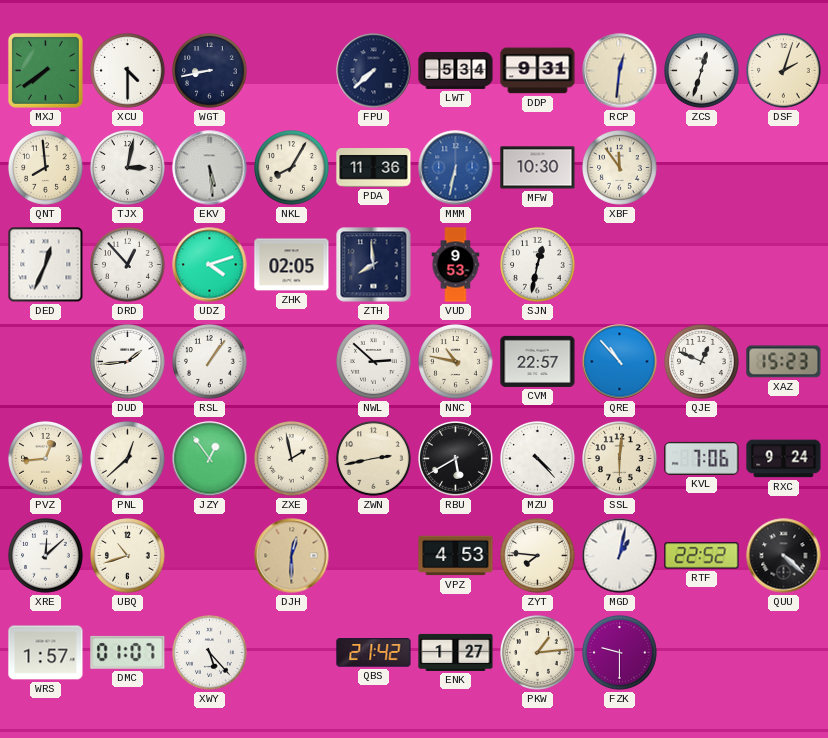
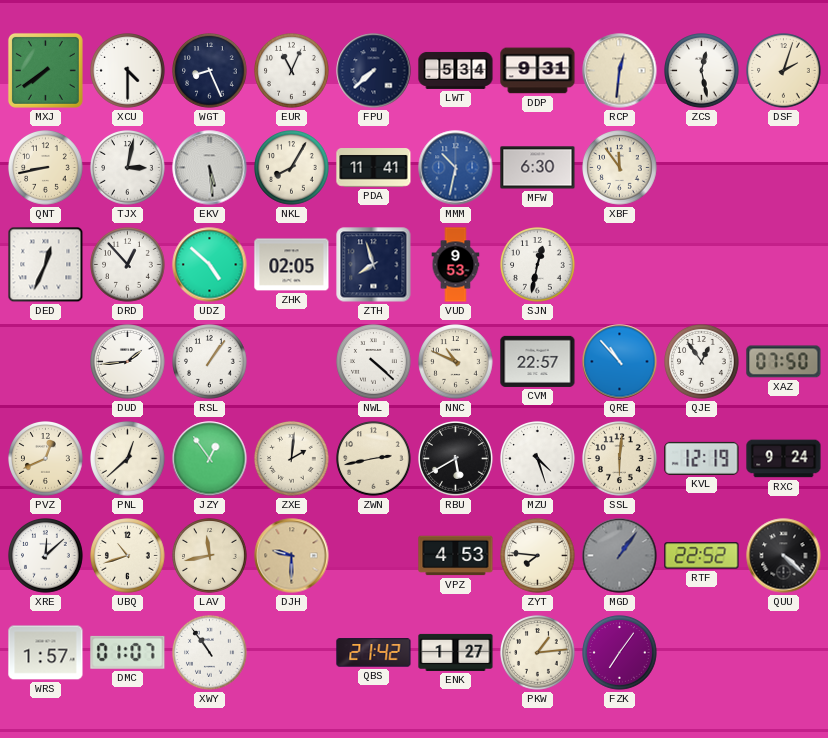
WGT: 8:43 -> 8:26 (210, 71)
EUR: none -> 11:04 (292, 71)
ZCS: 12:33 -> 12:28 (702, 71)
QNT: 7:59 -> 8:43 (46, 168)
PDA: 11:36 -> 11:41 (374, 168)
MMM: 6:32 -> 10:32 (456, 168)
MFW: 10:30 -> 6:30 (538, 168)
UDZ: 4:12 -> 4:52 (210, 265)
ZTH: 7:59 -> 7:57 (374, 265)
NWL: 2:52 -> 4:22 (374, 362)
NNC: 10:47 -> 10:49 (456, 362)
QJE: 12:49 -> 12:54 (702, 362)
XAZ: 15:23 -> 07:50 (784, 362)
PVZ: 12:44 -> 12:41 (46, 459)
ZXE: 1:58 -> 2:01 (292, 459)
MZU: 4:23 -> 4:27 (538, 459)
KVL: 7:06 -> 12:19 (702, 458)
LAV: none -> 11:43 (210, 556)
DJH: 12:30 -> 9:30 (292, 556)
MGD: 1:02 -> 1:06 (620, 556)
MGD dial: white -> grey (620, 556)
XWY: 5:23 -> 10:54 (210, 653)
FZK: 9:30 -> 7:06 (620, 653)
